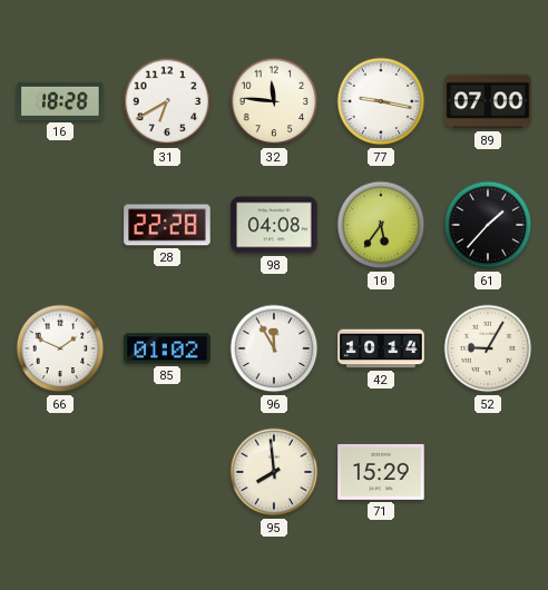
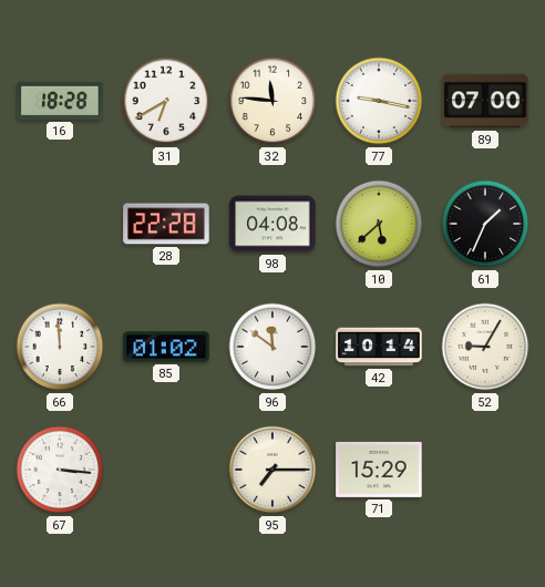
10: 5:36 -> 5:38 (379, 224)
61: 1:37 -> 1:34 (485, 224)
66: 1:49 -> 11:59 (60, 347)
96: 11:55 -> 11:51 (272, 347)
67: none -> 3:16 (60, 470)
95: 7:59 -> 7:15 (272, 470)
